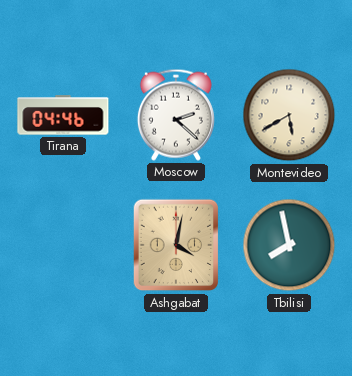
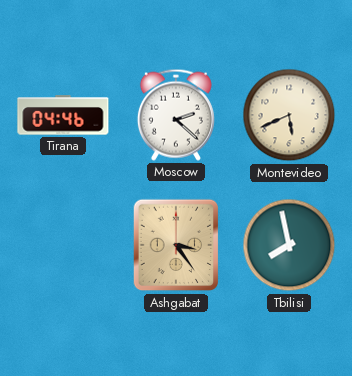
Montevideo: 5:40 -> 5:41 (289, 115)
Ashgabat: 4:02 -> 3:24 (176, 245)
